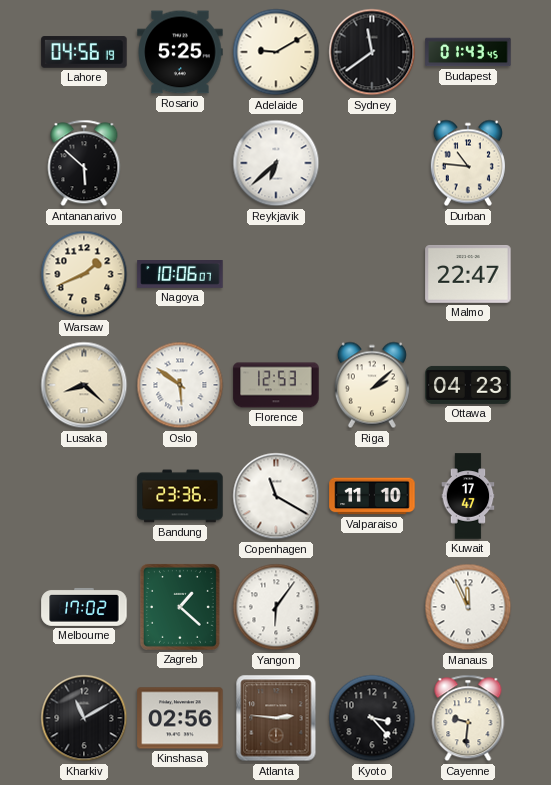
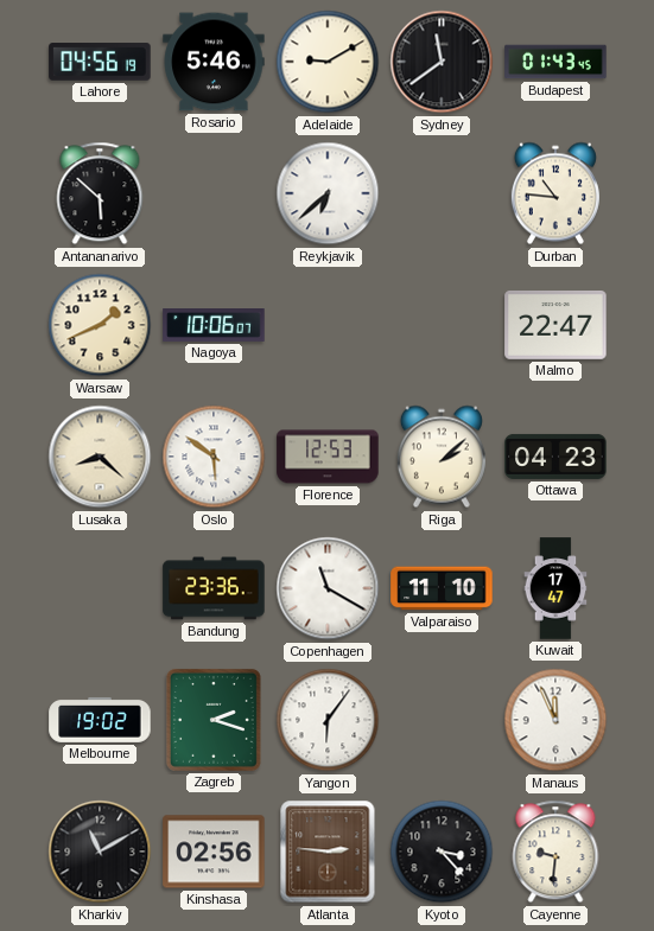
Rosario: 5:25 -> 5:46 (214, 62)
Melbourne: 17:02 -> 19:02 (100, 720)
Zagreb: 1:22 -> 2:18 (214, 720)
